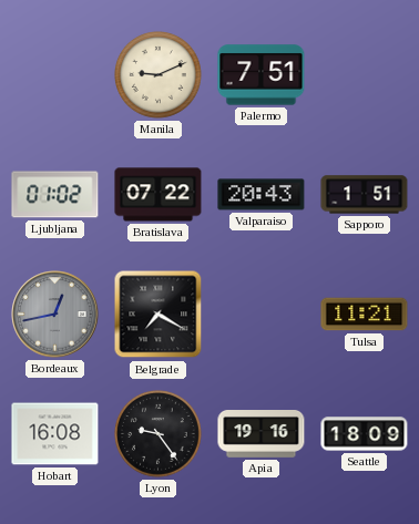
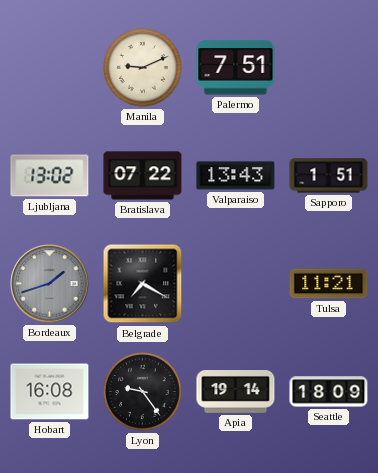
Ljubljana: 01:02 -> 13:02 (50, 176)
Valparaiso: 20:43 -> 13:43 (236, 176)
Bordeaux: 12:43 -> 1:42 (50, 284)
Apia: 19:16 -> 19:14 (236, 392)
